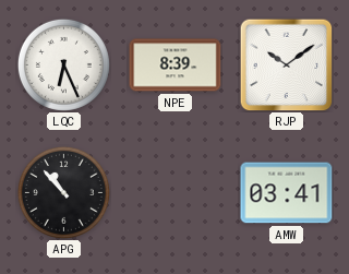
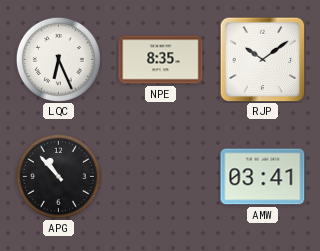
NPE: 8:39 -> 8:35 (161, 60)
